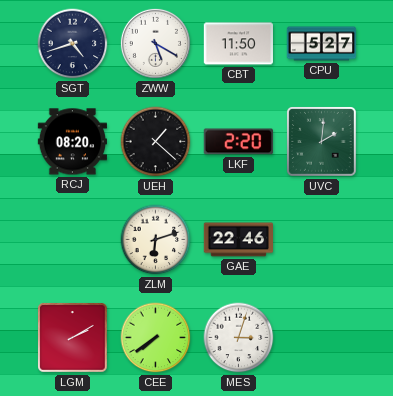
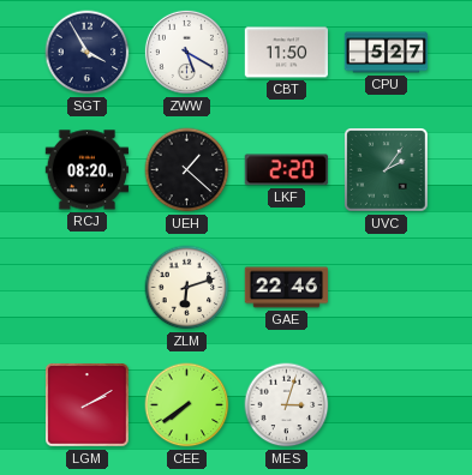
SGT: 4:42 -> 3:55 (88, 53)
UVC: 2:01 -> 2:06 (387, 170)
